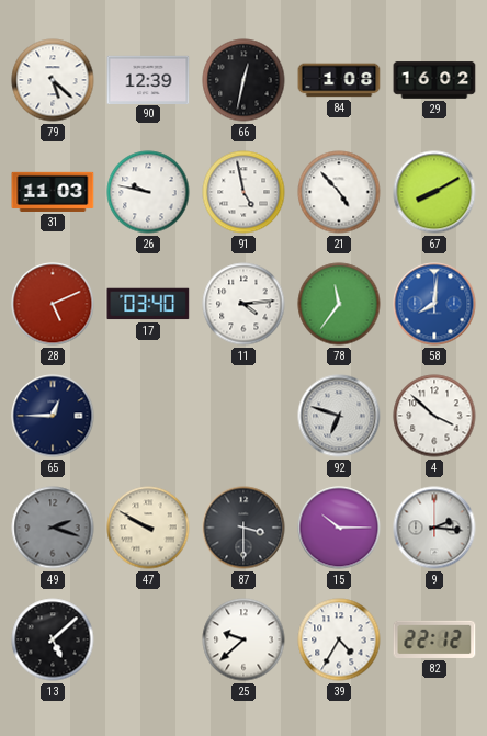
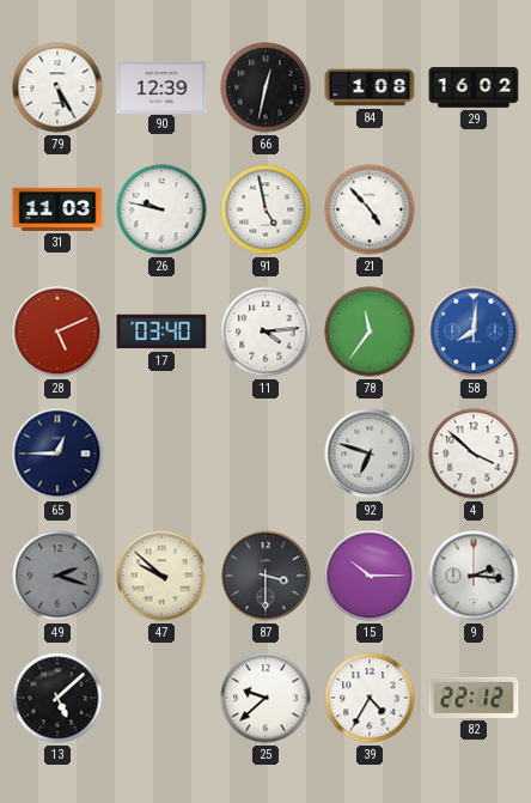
79: 5:22 -> 5:25 (57, 87)
67: 8:10 -> none (434, 192)
47: 9:50 -> 9:52 (161, 576)
